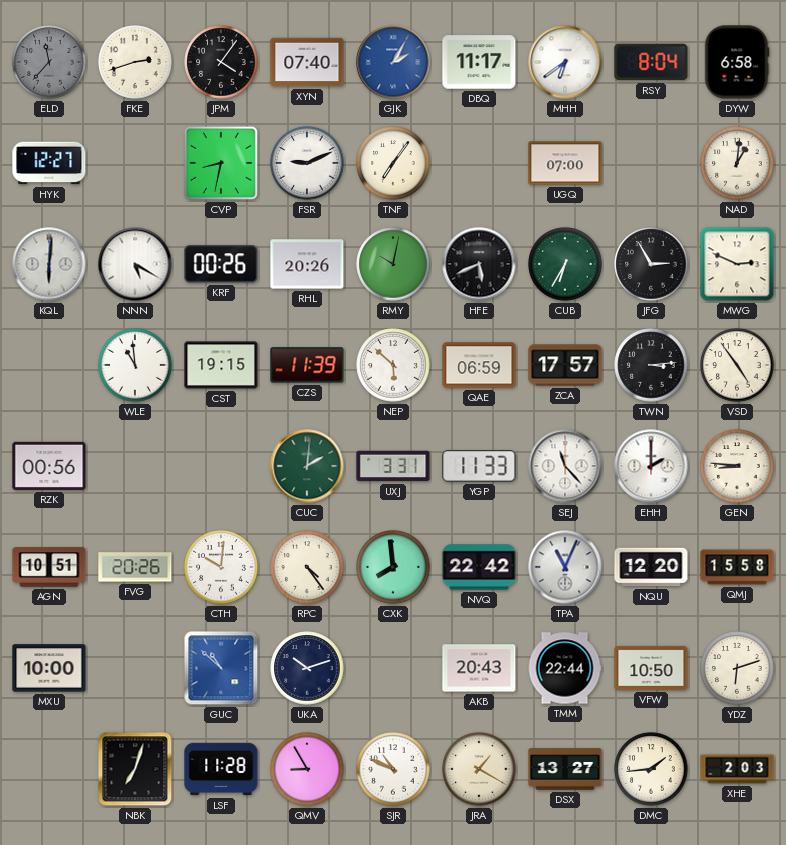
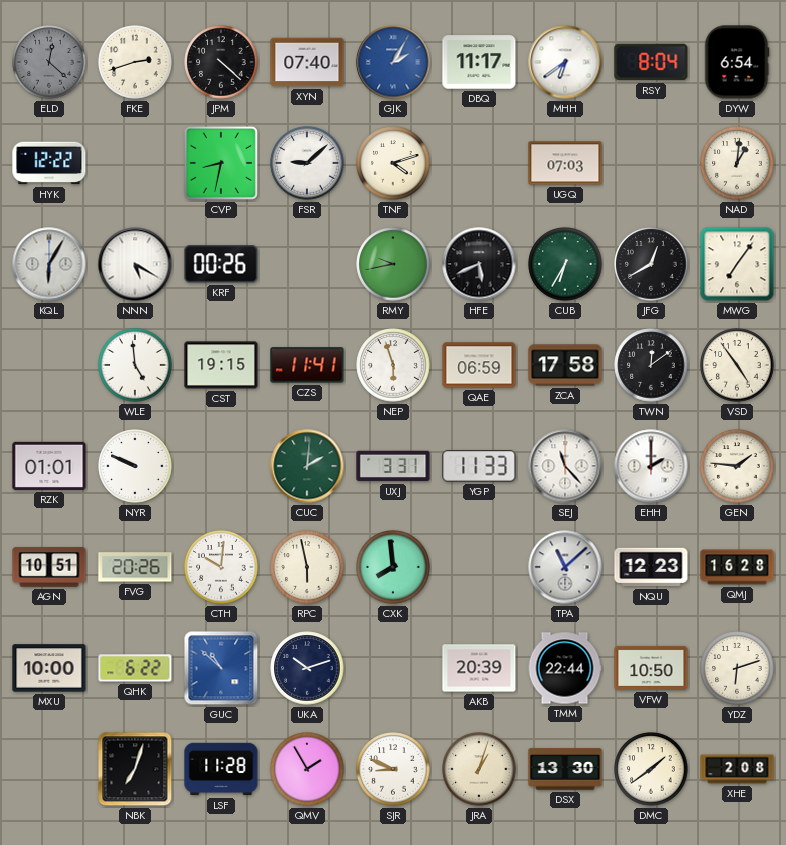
ELD: 11:37 -> 12:22 (49, 62)
JPM: 4:06 -> 4:22 (221, 62)
DYW: 6:58 -> 6:54 (737, 62)
HYK: 12:27 -> 12:22 (49, 163)
FSR: 9:11 -> 9:08 (307, 163)
TNF: 7:06 -> 4:12 (393, 163)
UGQ: 07:00 -> 07:03 (565, 163)
KQL: 6:01 -> 6:05 (49, 264)
RHL: 20:26 -> none (307, 264)
RMY: 10:02 -> 9:43 (393, 264)
JFG: 2:55 -> 12:40 (651, 264)
MWG: 2:49 -> 7:06 (737, 264)
WLE: 10:59 -> 4:59 (135, 365)
CZS: 11:39 -> 11:41 (307, 365)
NEP: 5:52 -> 5:57 (393, 365)
ZCA: 17:57 -> 17:58 (565, 365)
TWN: 3:14 -> 12:09 (651, 365)
RZK: 00:56 -> 01:01 (49, 466)
NYR: none -> 9:49 (135, 466)
GEN: 8:46 -> 1:46 (737, 466)
RPC: 4:24 -> 5:58 (307, 567)
NVQ: 22:42 -> none (479, 567)
TPA: 11:04 -> 11:08 (565, 567)
NQU: 12:20 -> 12:23 (651, 567)
QMJ: 15:58 -> 16:28 (737, 567)
QHK: none -> 6:22 (135, 668)
AKB: 20:43 -> 20:39 (479, 668)
QMV: 8:55 -> 1:55 (307, 769)
SJR: 10:49 -> 8:49 (393, 769)
JRA: 1:20 -> 1:03 (479, 769)
DSX: 13:27 -> 13:30 (565, 769)
DMC: 1:44 -> 1:39 (651, 769)
XHE: 2:03 -> 2:08 (737, 769)
